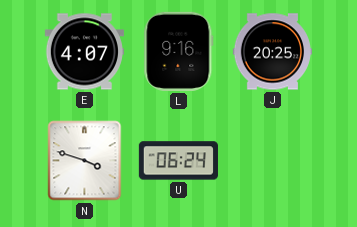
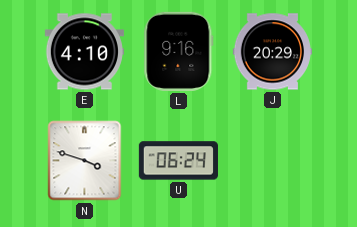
E: 4:07 -> 4:10 (84, 52)
J: 20:25 -> 20:29 (272, 52)
